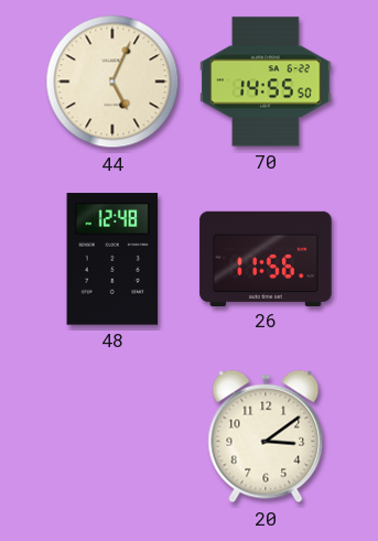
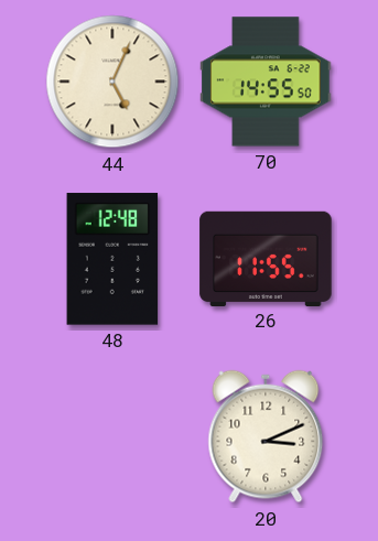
26: 11:56 -> 11:55 (266, 258)
20: 3:09 -> 3:11 (266, 436)
